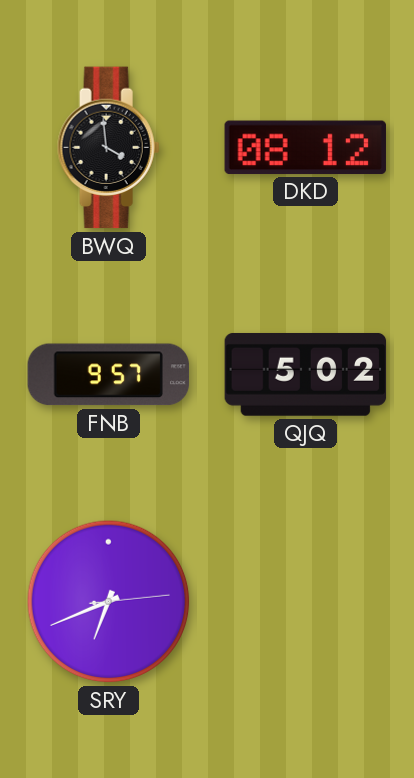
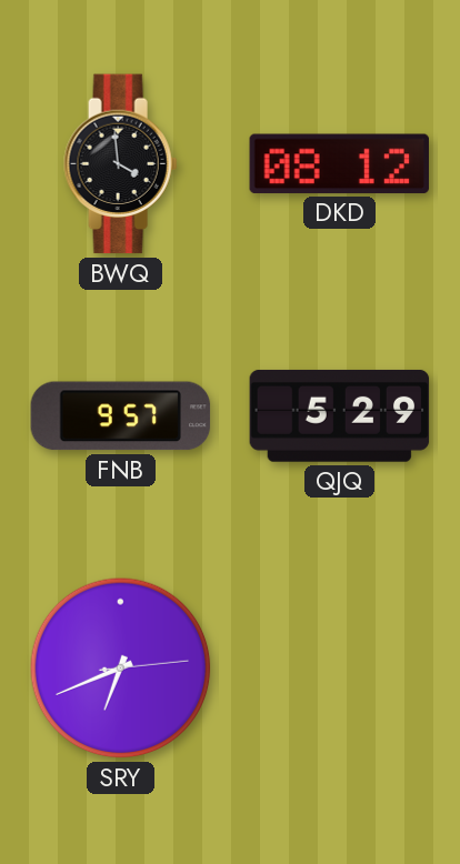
QJQ: 5:02 -> 5:29 (340, 415)
